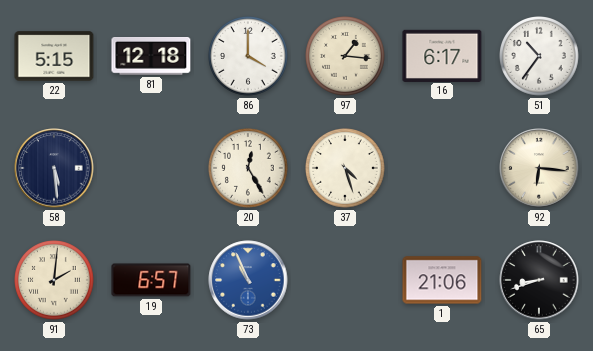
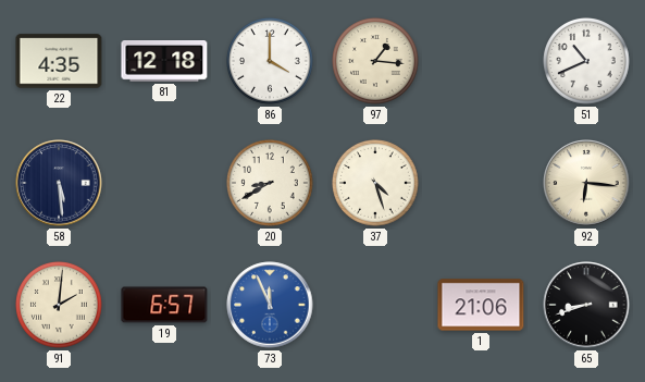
22: 5:15 -> 4:35 (59, 61)
16: 6:17 -> none (442, 55)
51: 10:36 -> 10:41 (587, 62)
20: 12:25 -> 8:40 (271, 184)
73: 10:56 -> 11:56 (270, 305)
